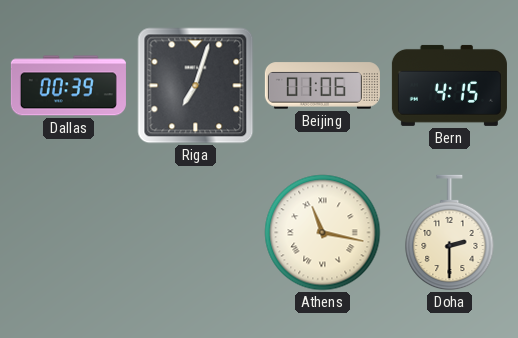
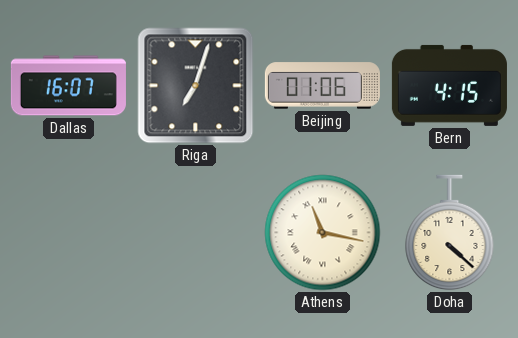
Dallas: 00:39 -> 16:07 (68, 86)
Doha: 2:30 -> 4:22 (450, 233)
